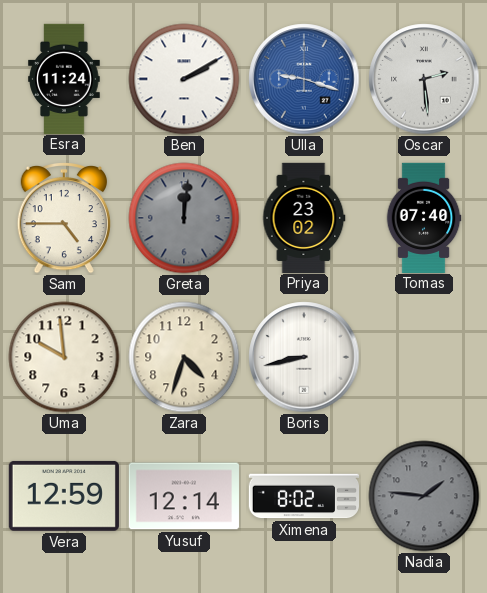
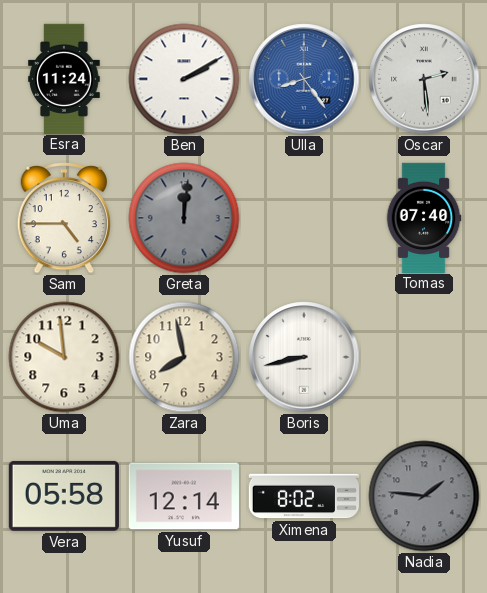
Ulla: 9:18 -> 8:24 (304, 79)
Priya: 23:02 -> none (304, 217)
Zara: 4:33 -> 7:58 (184, 357)
Vera: 12:59 -> 05:58 (64, 496)
